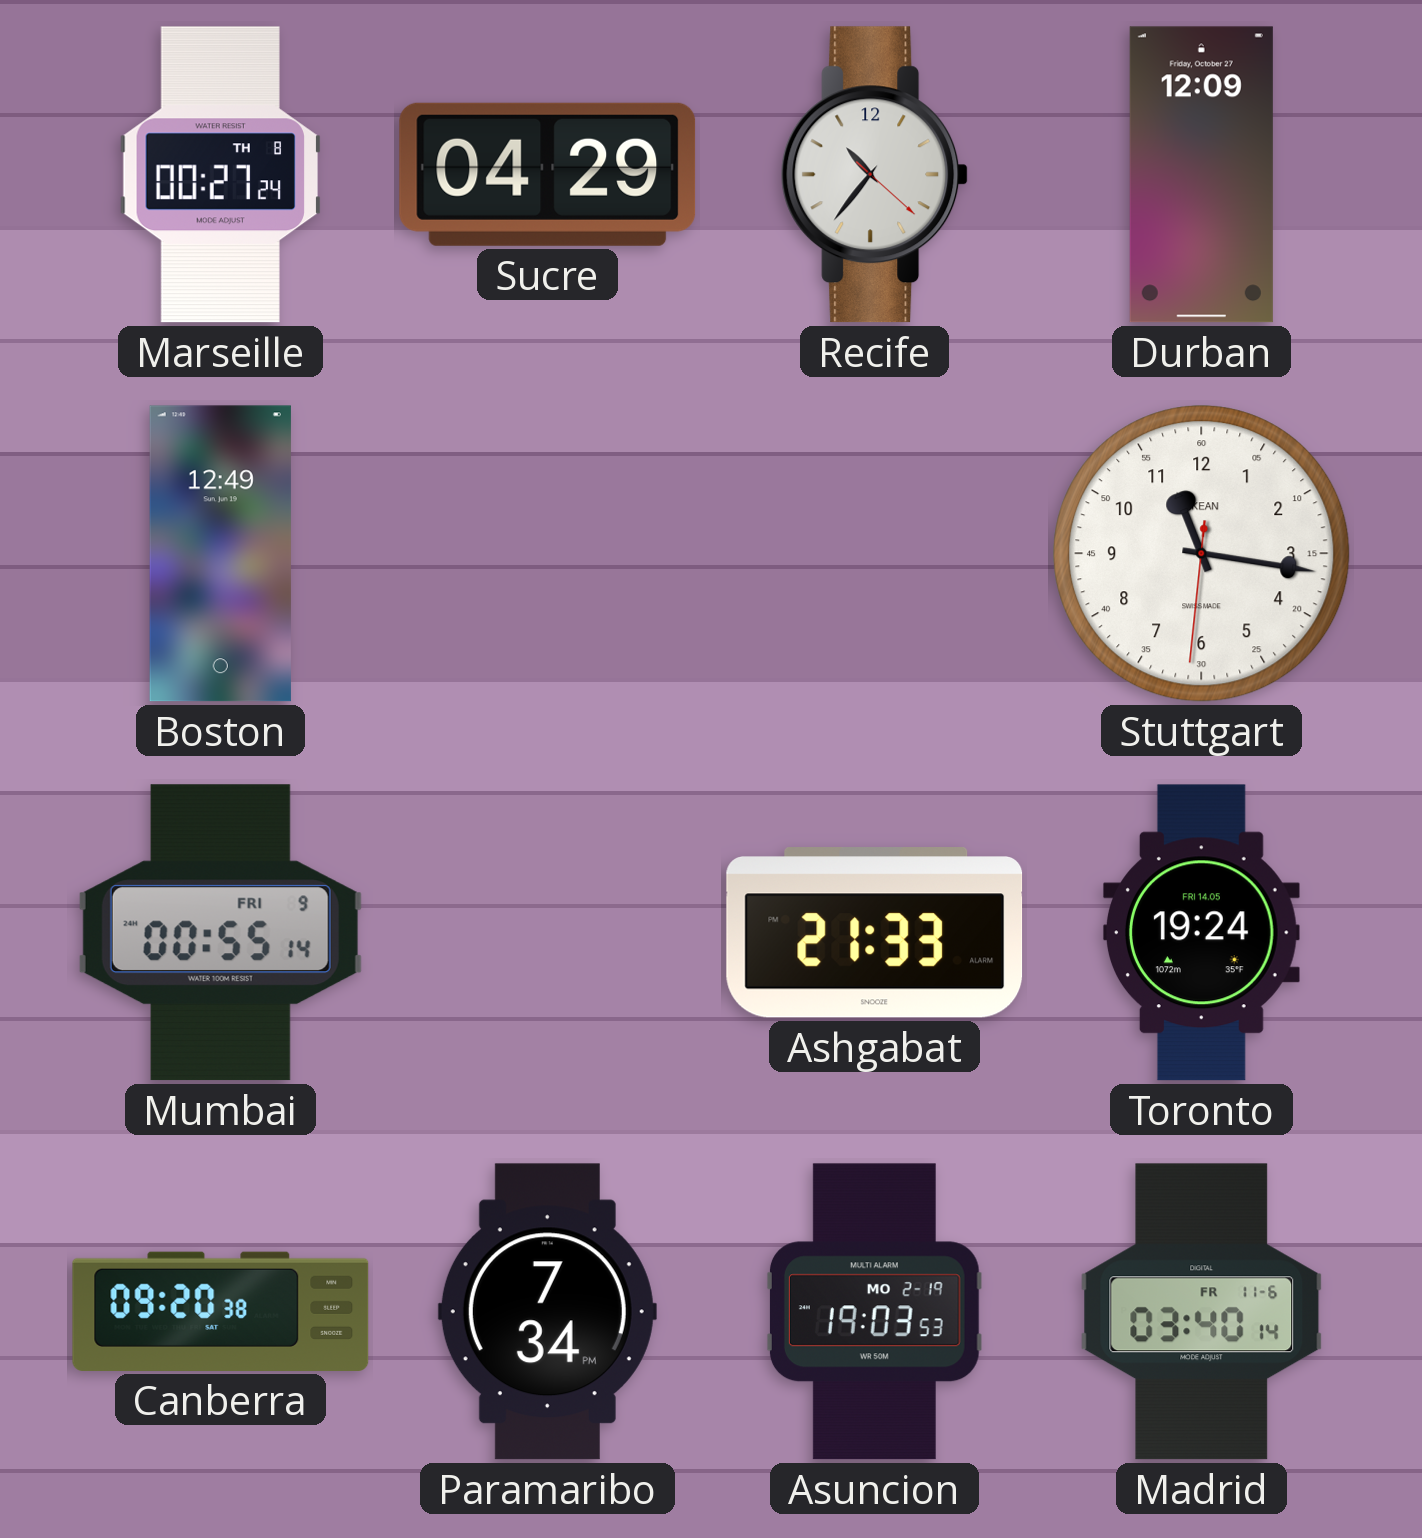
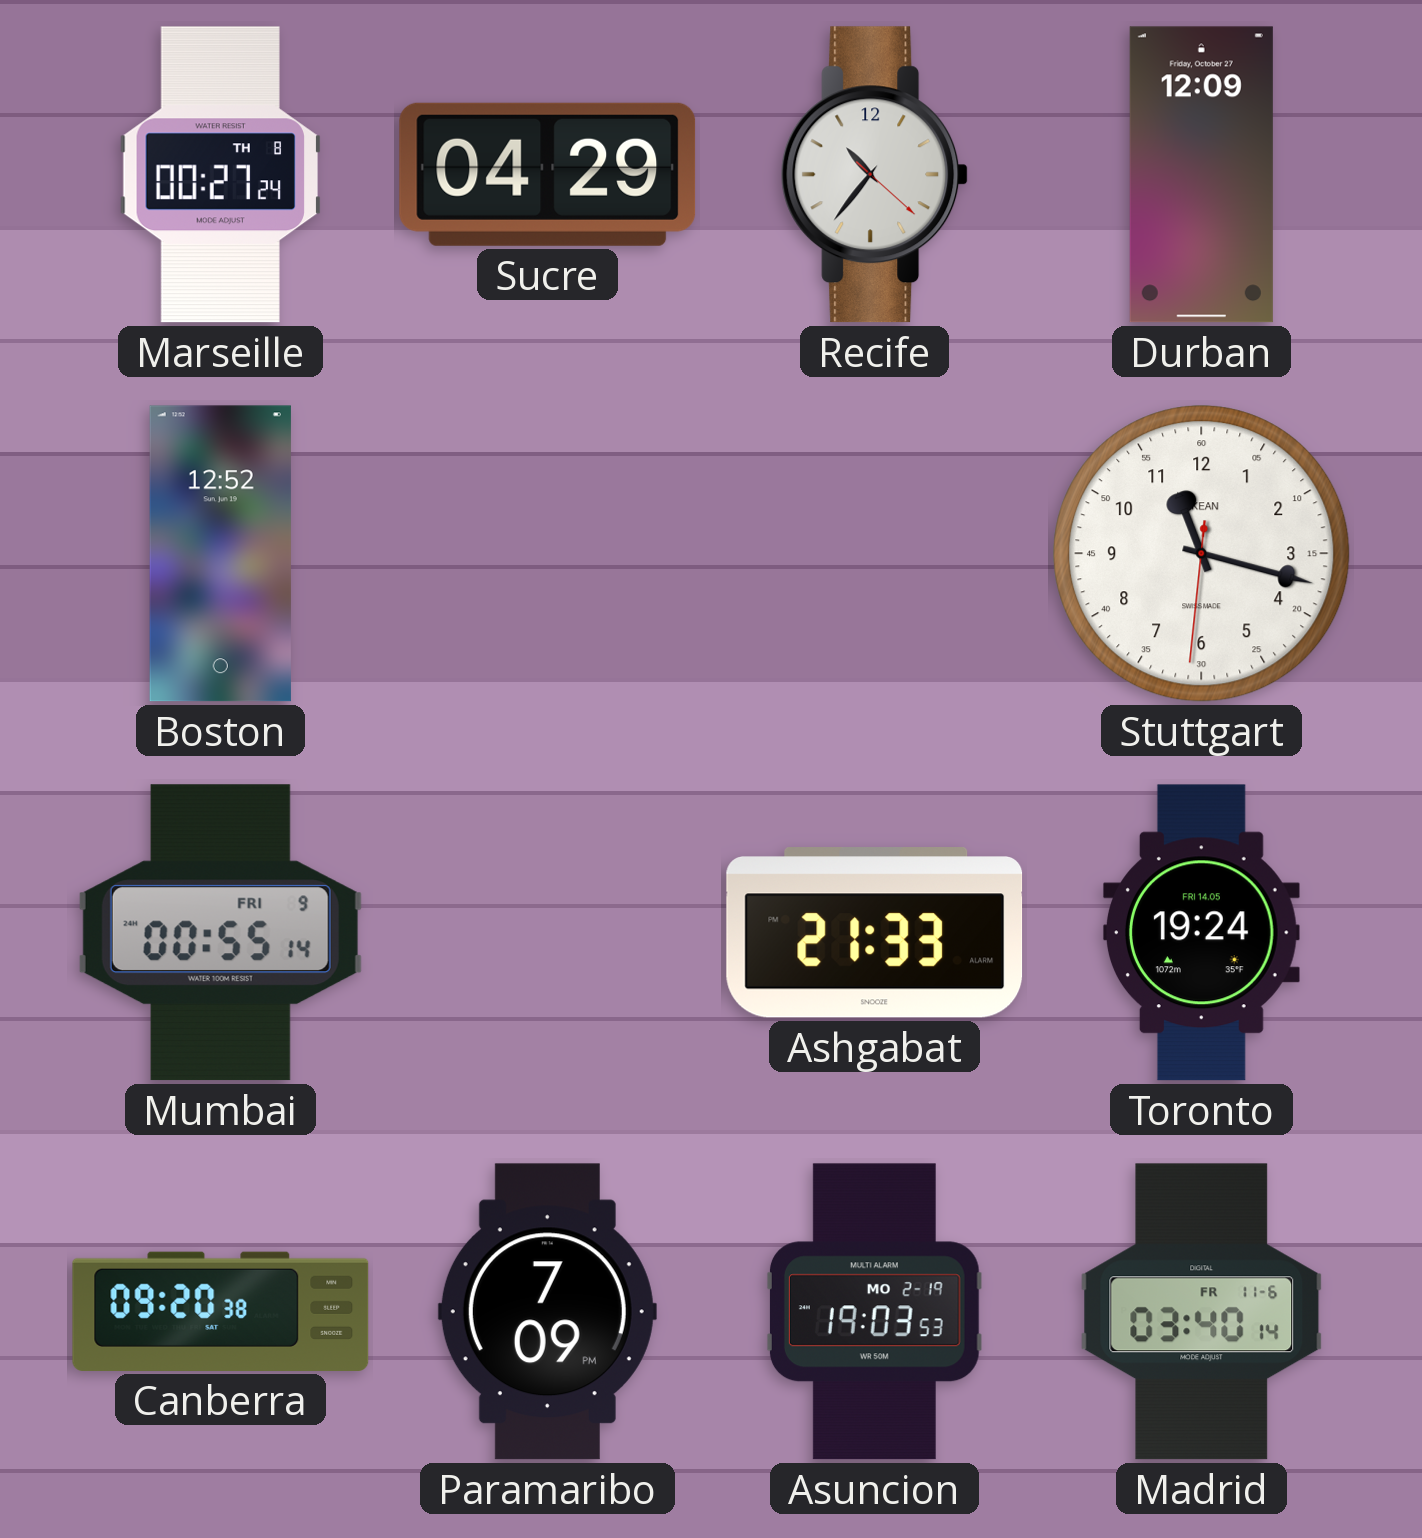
Boston: 12:49 -> 12:52 (220, 554)
Stuttgart: 11:16 -> 11:17 (1202, 554)
Paramaribo: 7:34 -> 7:09 (547, 1312)
